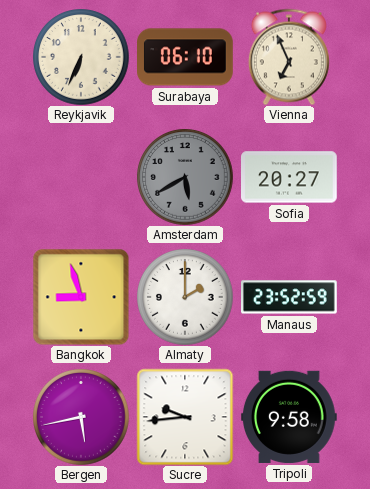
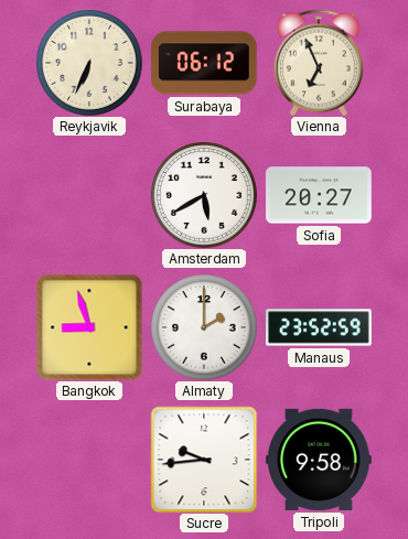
Surabaya: 06:10 -> 06:12 (205, 63)
Amsterdam dial: grey -> white (204, 195)
Bergen: 5:43 -> none (81, 417)
